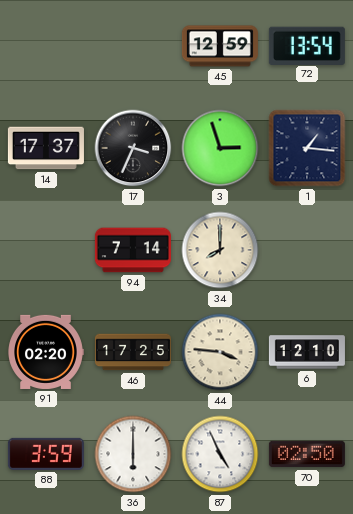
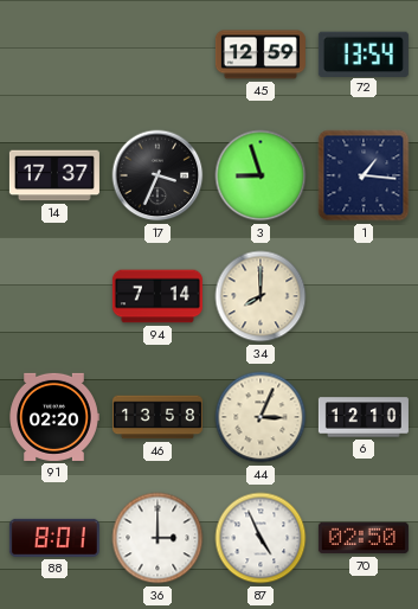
3: 2:57 -> 8:57 (261, 175)
46: 17:25 -> 13:58 (157, 417)
44: 3:46 -> 3:04 (261, 417)
88: 3:59 -> 8:01 (54, 538)
36: 6:00 -> 3:00 (157, 538)
